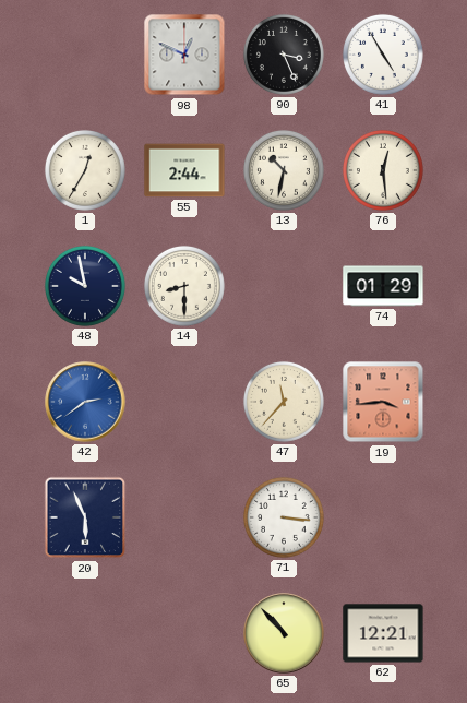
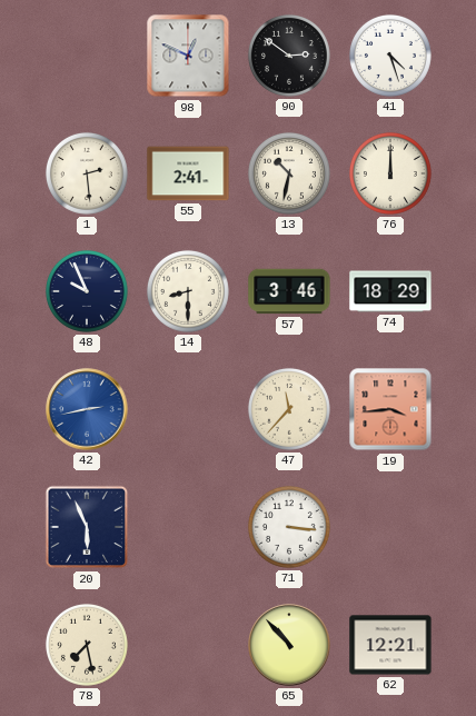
90: 3:26 -> 2:51 (289, 56)
41: 4:55 -> 4:27 (390, 56)
1: 12:35 -> 2:29 (87, 173)
55: 2:44 -> 2:41 (188, 173)
76: 12:29 -> 12:00 (390, 173)
48: 9:58 -> 9:56 (87, 291)
57: none -> 3:46 (289, 291)
74: 01:29 -> 18:29 (390, 291)
42: 2:39 -> 2:43 (87, 409)
78: none -> 7:28 (87, 645)
